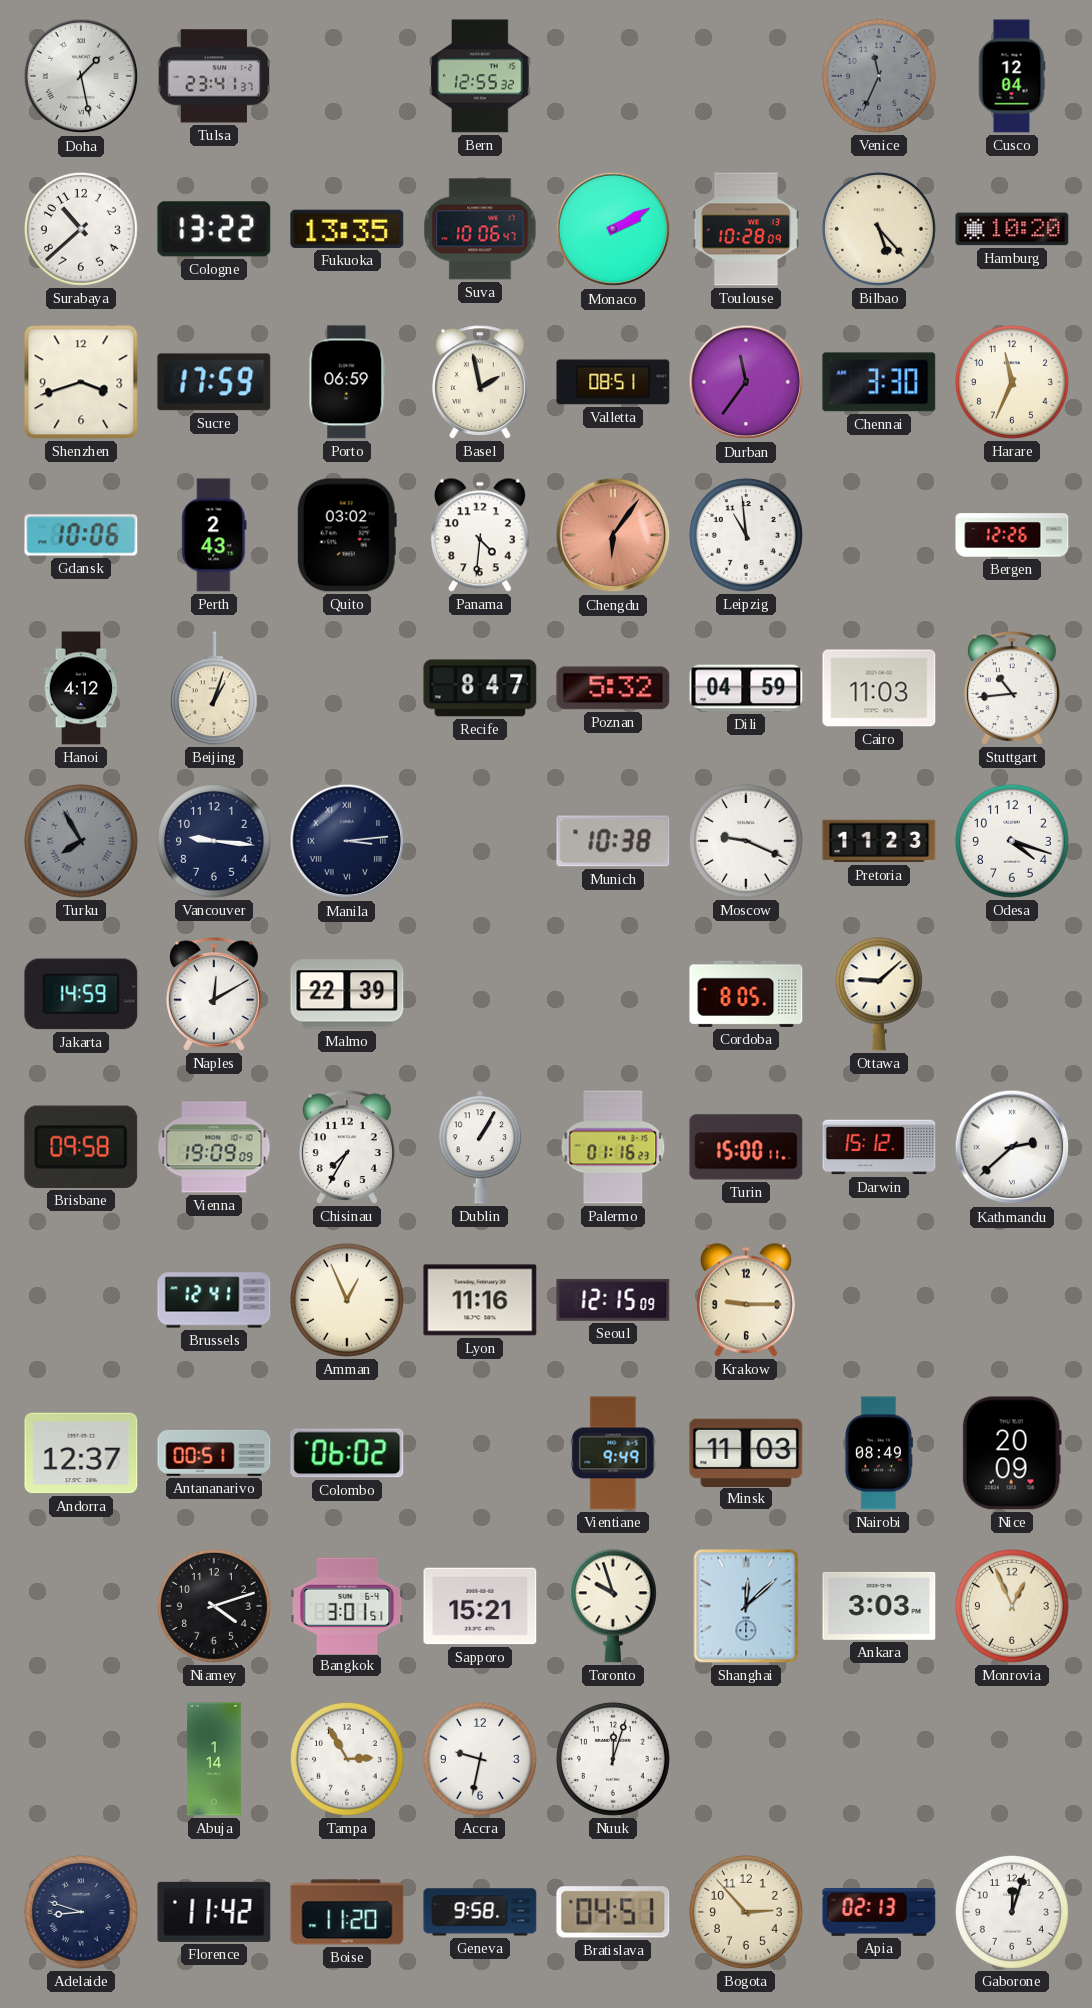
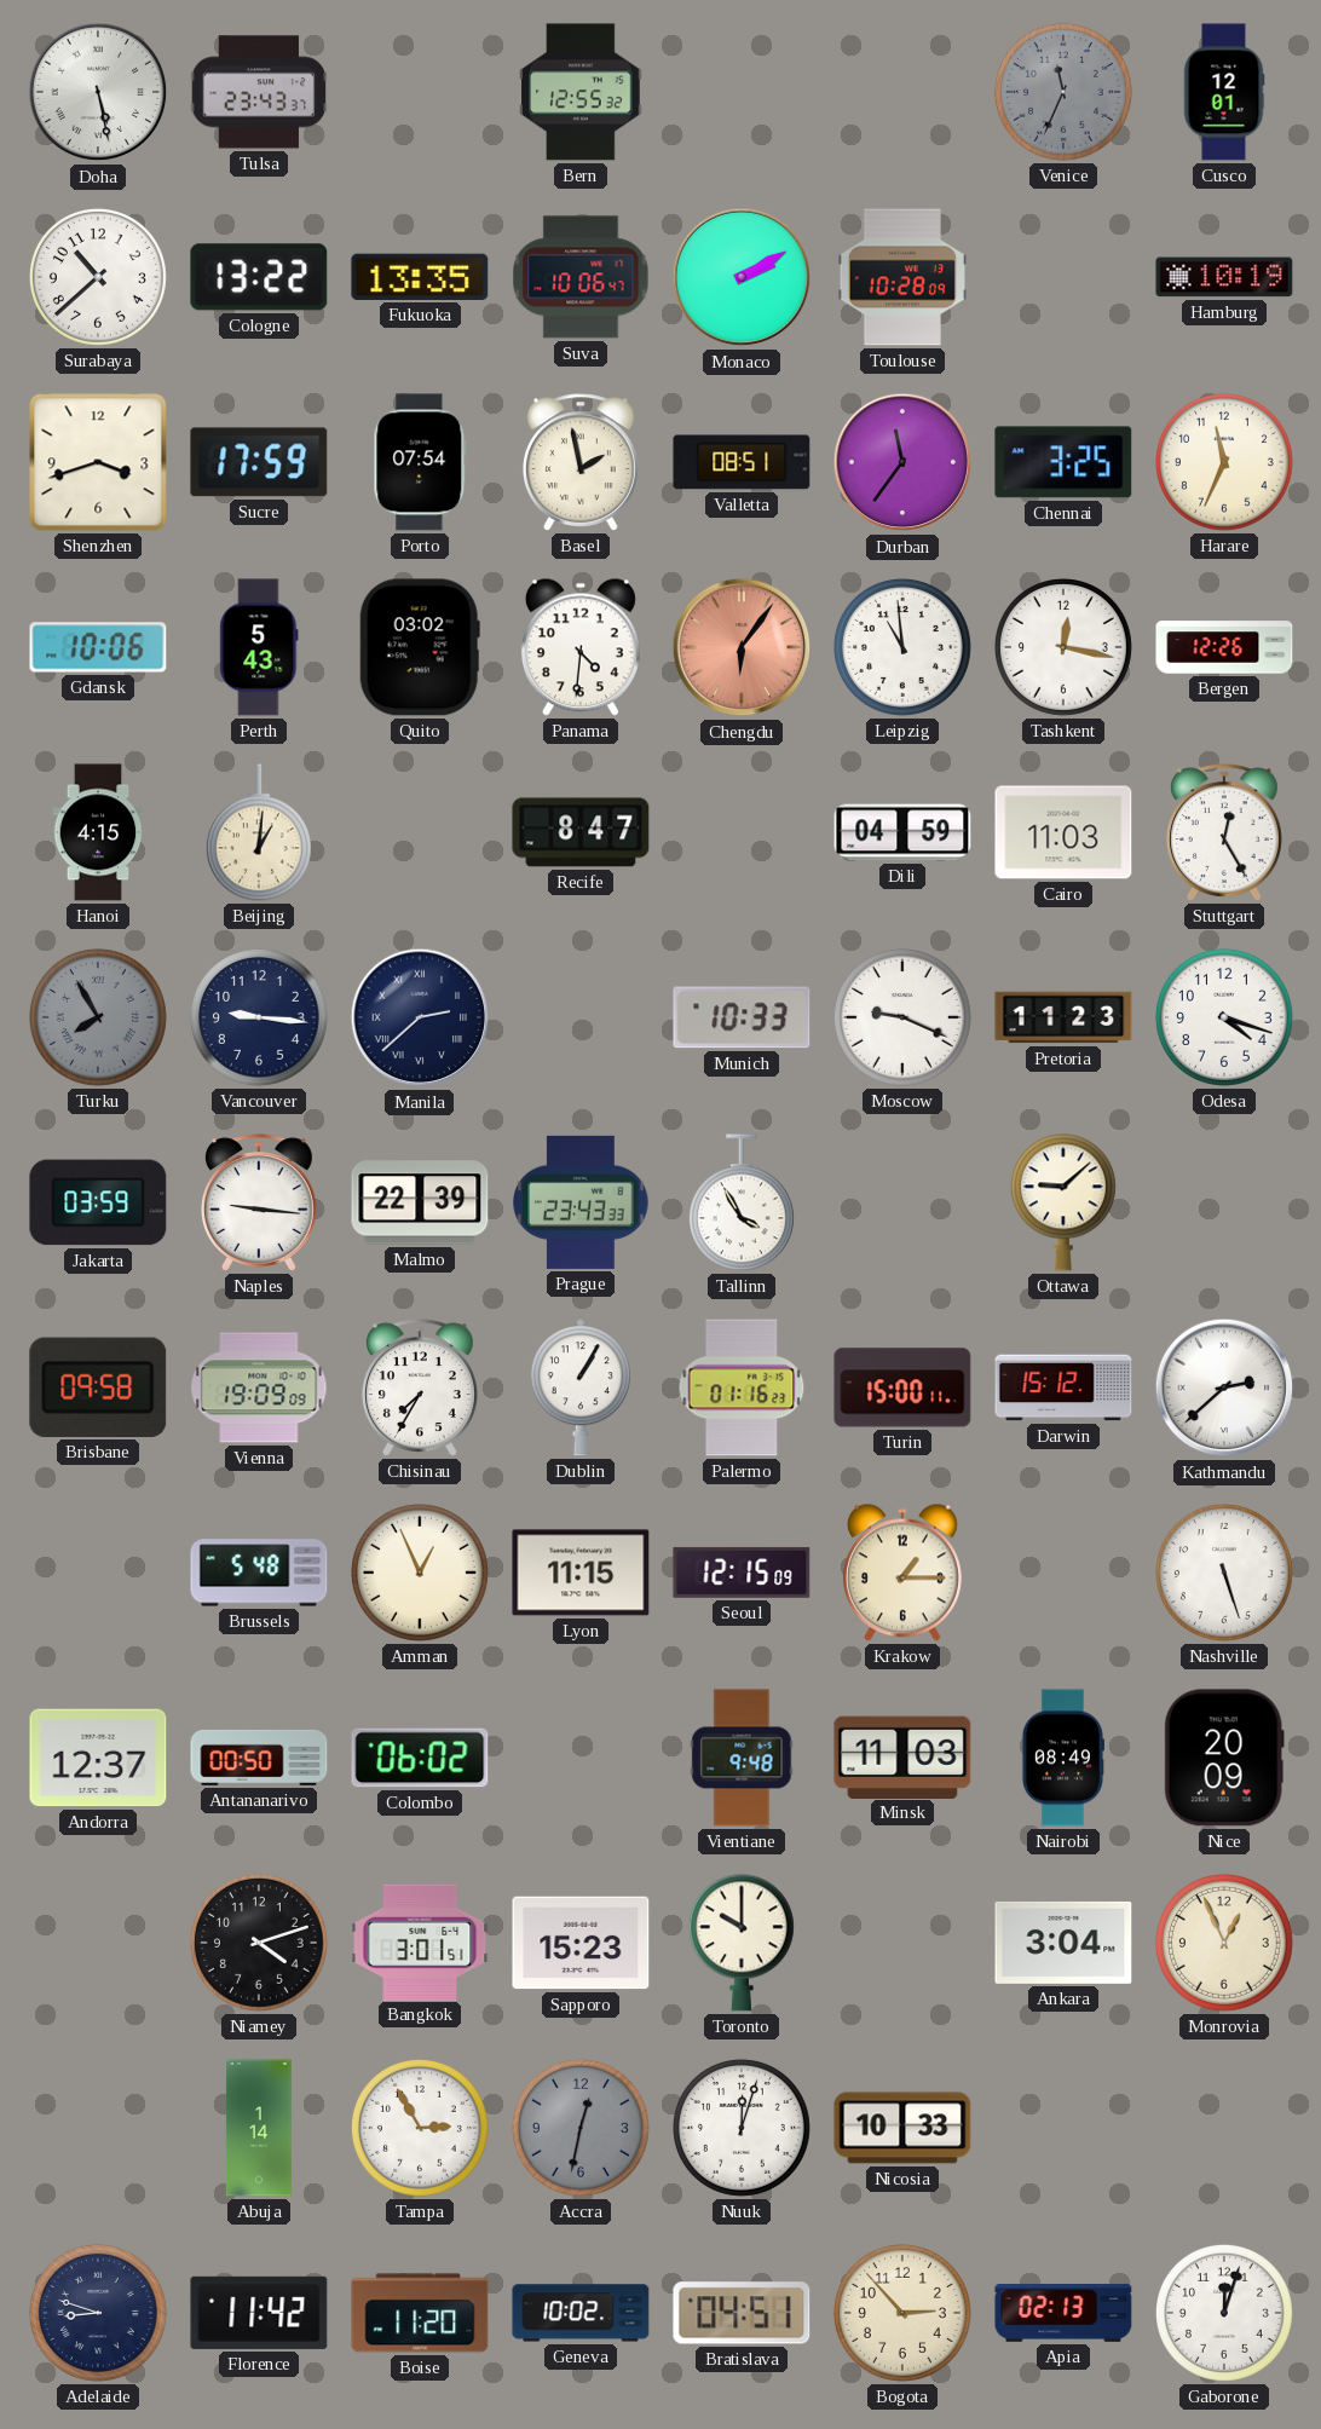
Doha: 1:28 -> 5:28 (98, 92)
Tulsa: 23:41 -> 23:43 (259, 92)
Cusco: 12:04 -> 12:01 (1224, 92)
Bilbao: 5:23 -> none (879, 229)
Hamburg: 10:20 -> 10:19 (1224, 277)
Porto: 06:59 -> 07:54 (420, 462)
Chennai: 3:30 -> 3:25 (1063, 462)
Perth: 2:43 -> 5:43 (259, 647)
Tashkent: none -> 12:17 (1063, 647)
Hanoi: 4:12 -> 4:15 (98, 832)
Beijing: 1:03 -> 1:01 (259, 832)
Poznan: 5:32 -> none (613, 688)
Stuttgart: 10:44 -> 12:25 (1224, 832)
Manila: 3:14 -> 2:38 (420, 1017)
Munich: 10:38 -> 10:33 (742, 1017)
Jakarta: 14:59 -> 03:59 (98, 1202)
Naples: 12:10 -> 9:16 (259, 1202)
Prague: none -> 23:43 (581, 1202)
Tallinn: none -> 3:55 (742, 1202)
Cordoba: 8:05 -> none (746, 994)
Brussels: 12:41 -> 5:48 (259, 1573)
Lyon: 11:16 -> 11:15 (581, 1573)
Krakow: 9:15 -> 1:15 (902, 1573)
Nashville: none -> 5:27 (1224, 1573)
Antananarivo: 00:51 -> 00:50 (259, 1758)
Vientiane: 9:49 -> 9:48 (742, 1758)
Sapporo: 15:21 -> 15:23 (581, 1943)
Toronto: 9:57 -> 10:00 (742, 1943)
Shanghai: 12:08 -> none (746, 1606)
Ankara: 3:03 -> 3:04 (1063, 1943)
Accra: 9:32 -> 12:32 (581, 2128)
Accra dial: white -> grey (581, 2128)
Nicosia: none -> 10:33 (902, 2128)
Geneva: 9:58 -> 10:02 (581, 2313)
